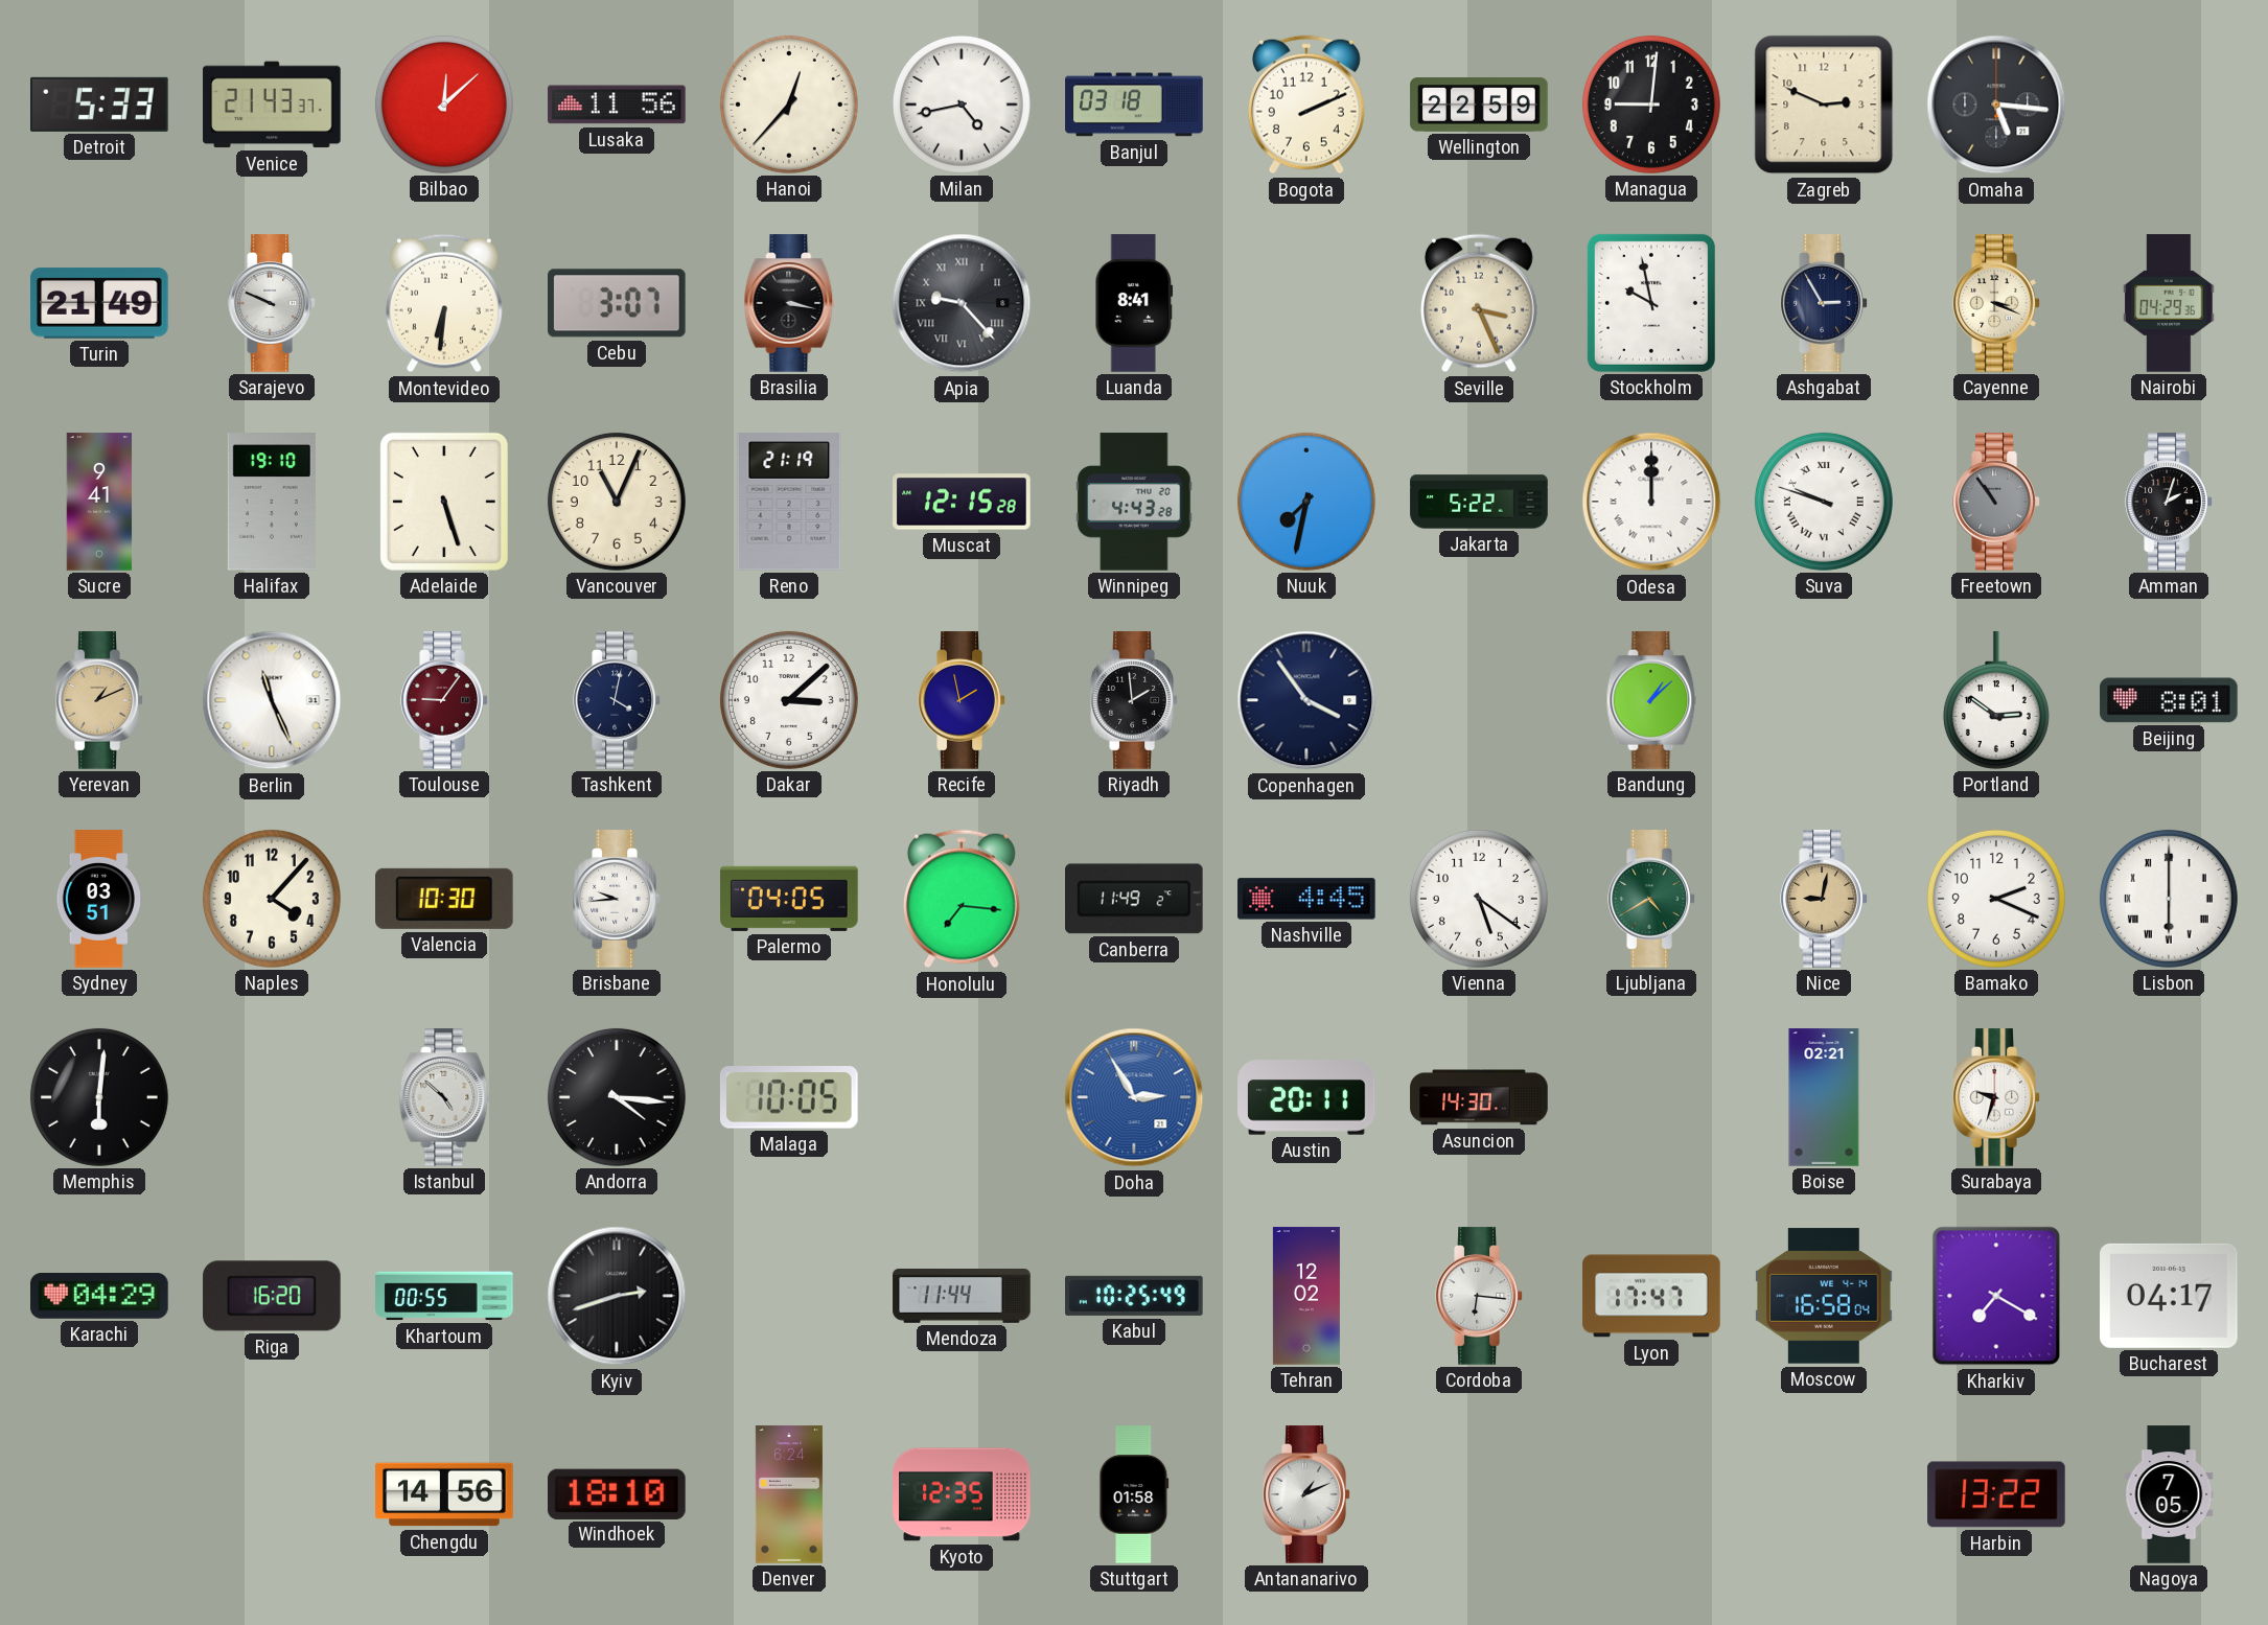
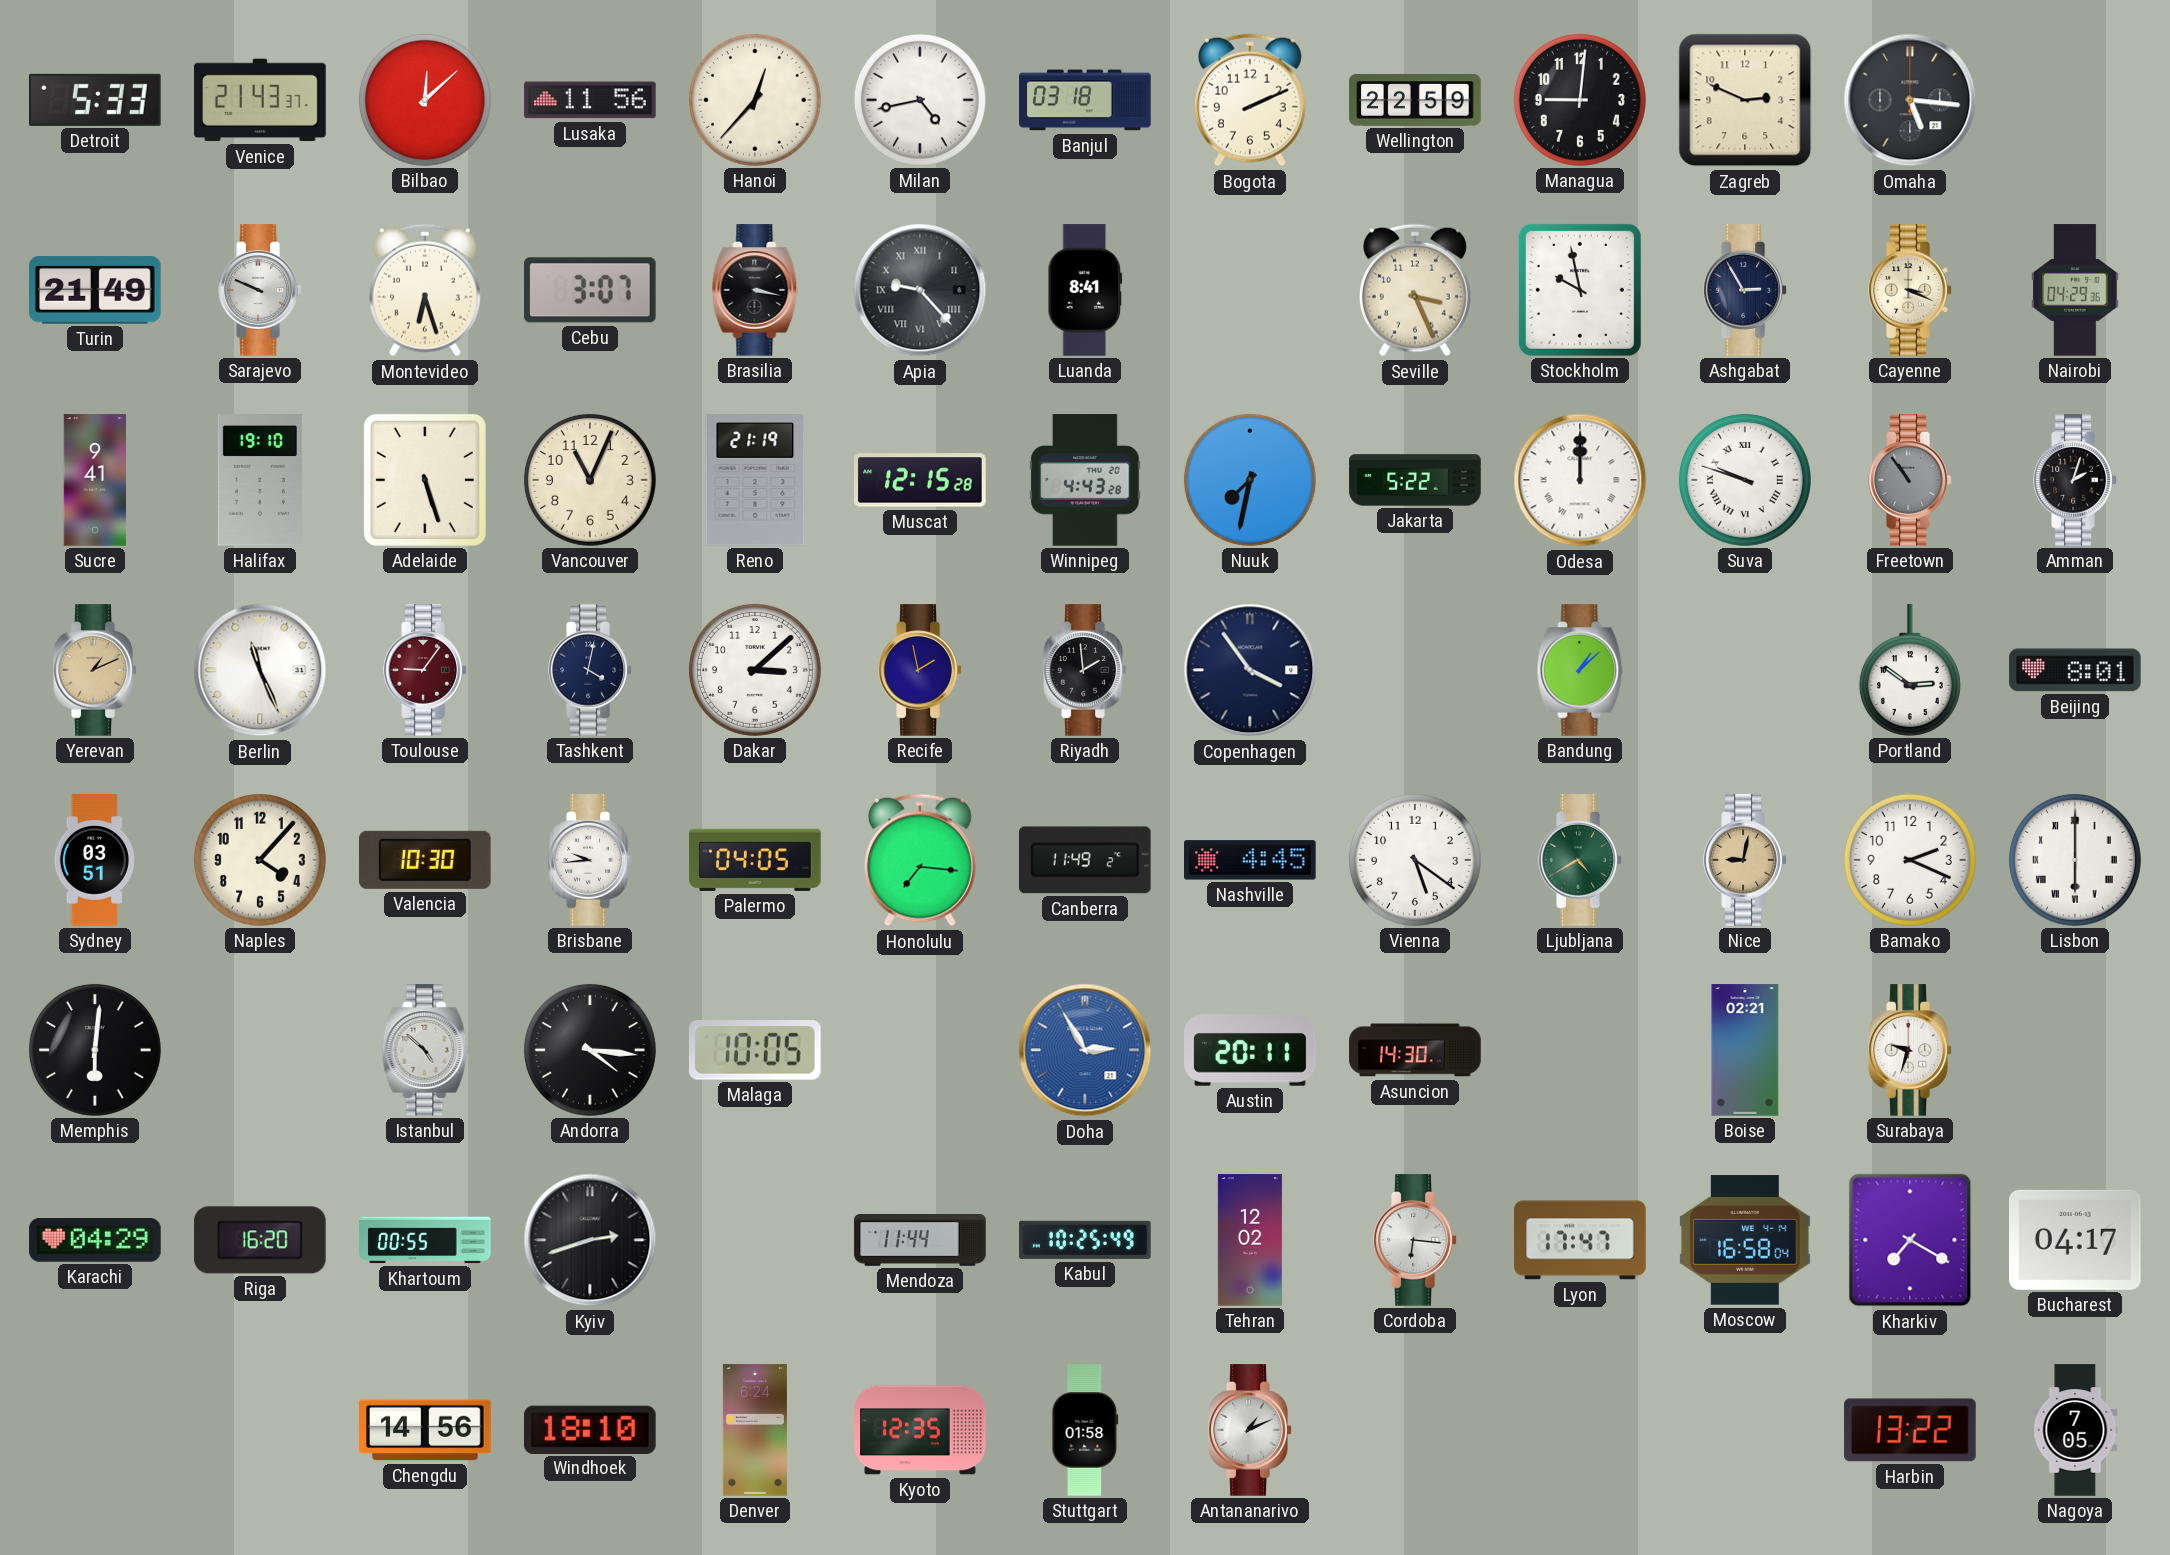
Montevideo: 6:31 -> 6:27 (425, 290)
